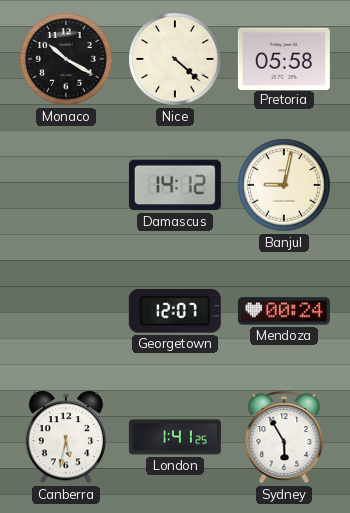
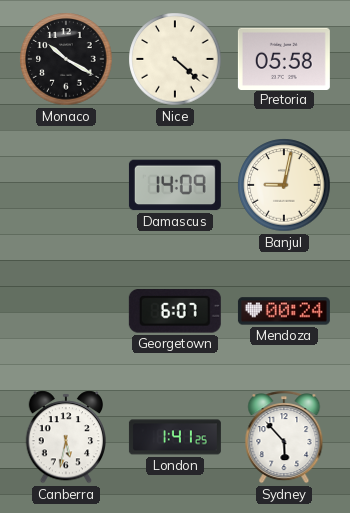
Damascus: 14:12 -> 14:09 (175, 185)
Georgetown: 12:07 -> 6:07 (175, 312)
Sydney: 5:55 -> 5:53 (284, 437)
